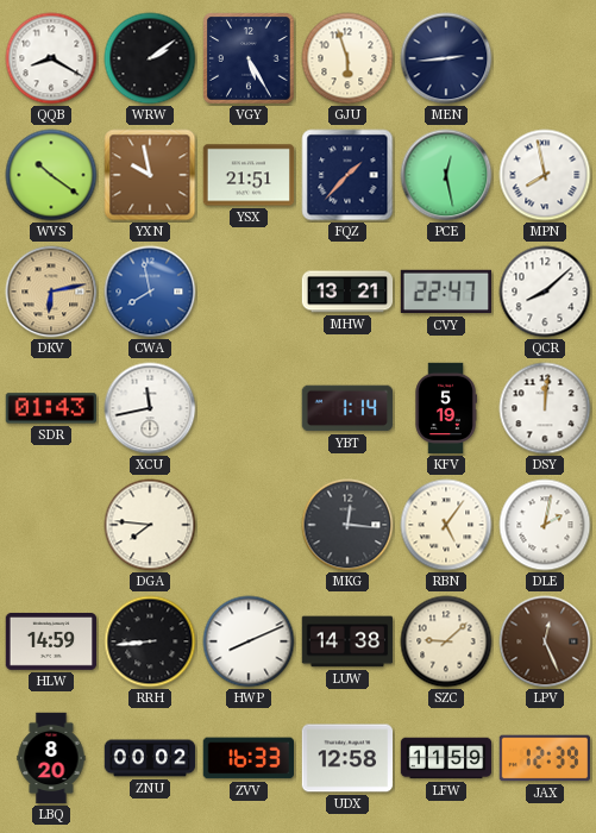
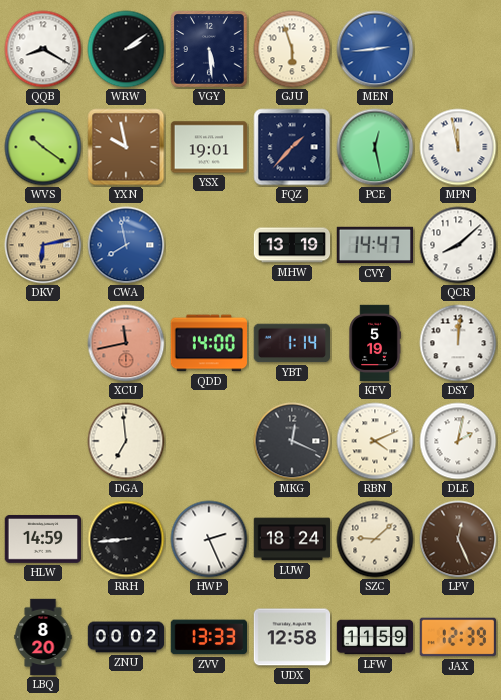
VGY: 5:25 -> 5:29 (209, 49)
MEN dial: navy -> blue (375, 49)
YSX: 21:51 -> 19:01 (209, 147)
MPN: 7:58 -> 11:58 (458, 147)
MHW: 13:21 -> 13:19 (292, 245)
CVY: 22:47 -> 14:47 (375, 245)
SDR: 01:43 -> none (51, 408)
XCU dial: white -> salmon (126, 343)
QDD: none -> 14:00 (208, 343)
DGA: 7:46 -> 6:59 (126, 441)
MKG: 12:16 -> 12:19 (292, 441)
RBN: 5:06 -> 4:11 (375, 441)
HWP: 8:11 -> 2:26 (209, 539)
LUW: 14:38 -> 18:24 (292, 539)
ZVV: 16:33 -> 13:33 (208, 637)
